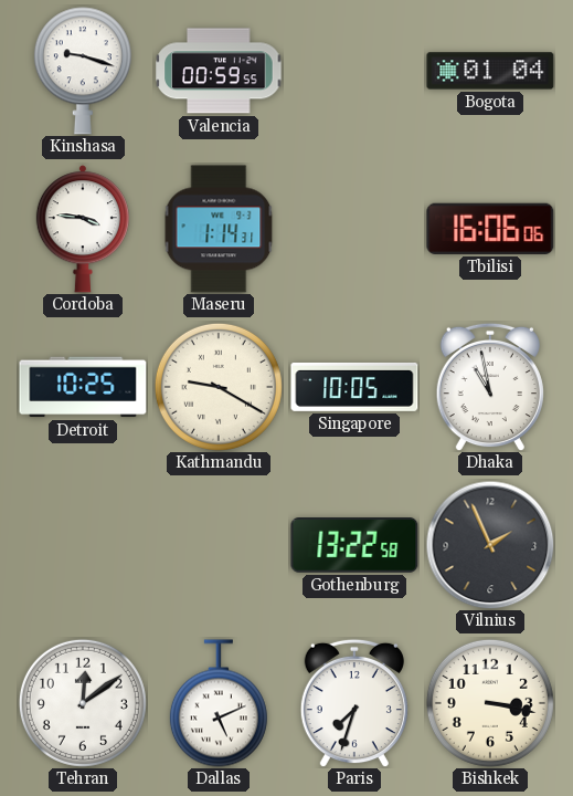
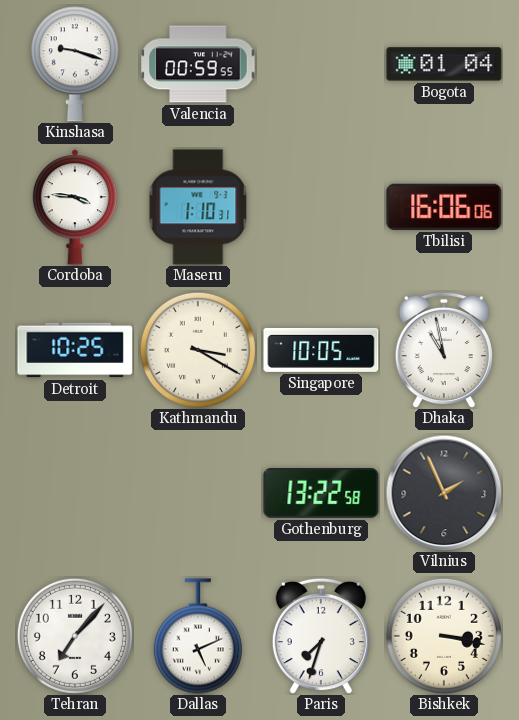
Maseru: 1:14 -> 1:10 (198, 207)
Kathmandu: 9:20 -> 3:20 (198, 350)
Tehran: 12:09 -> 7:07 (75, 636)
